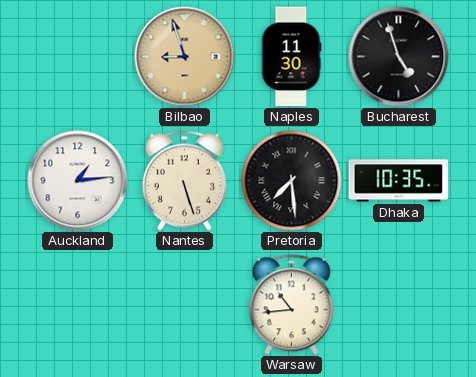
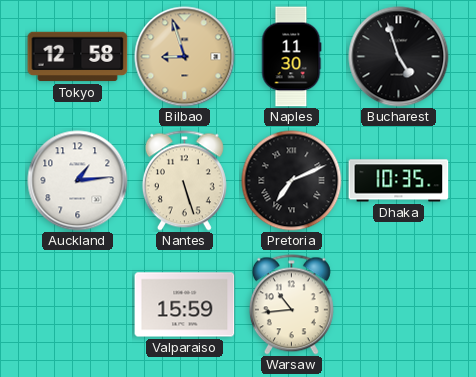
Tokyo: none -> 12:58 (78, 57)
Pretoria: 7:29 -> 7:11 (292, 181)
Valparaiso: none -> 15:59 (185, 305)
